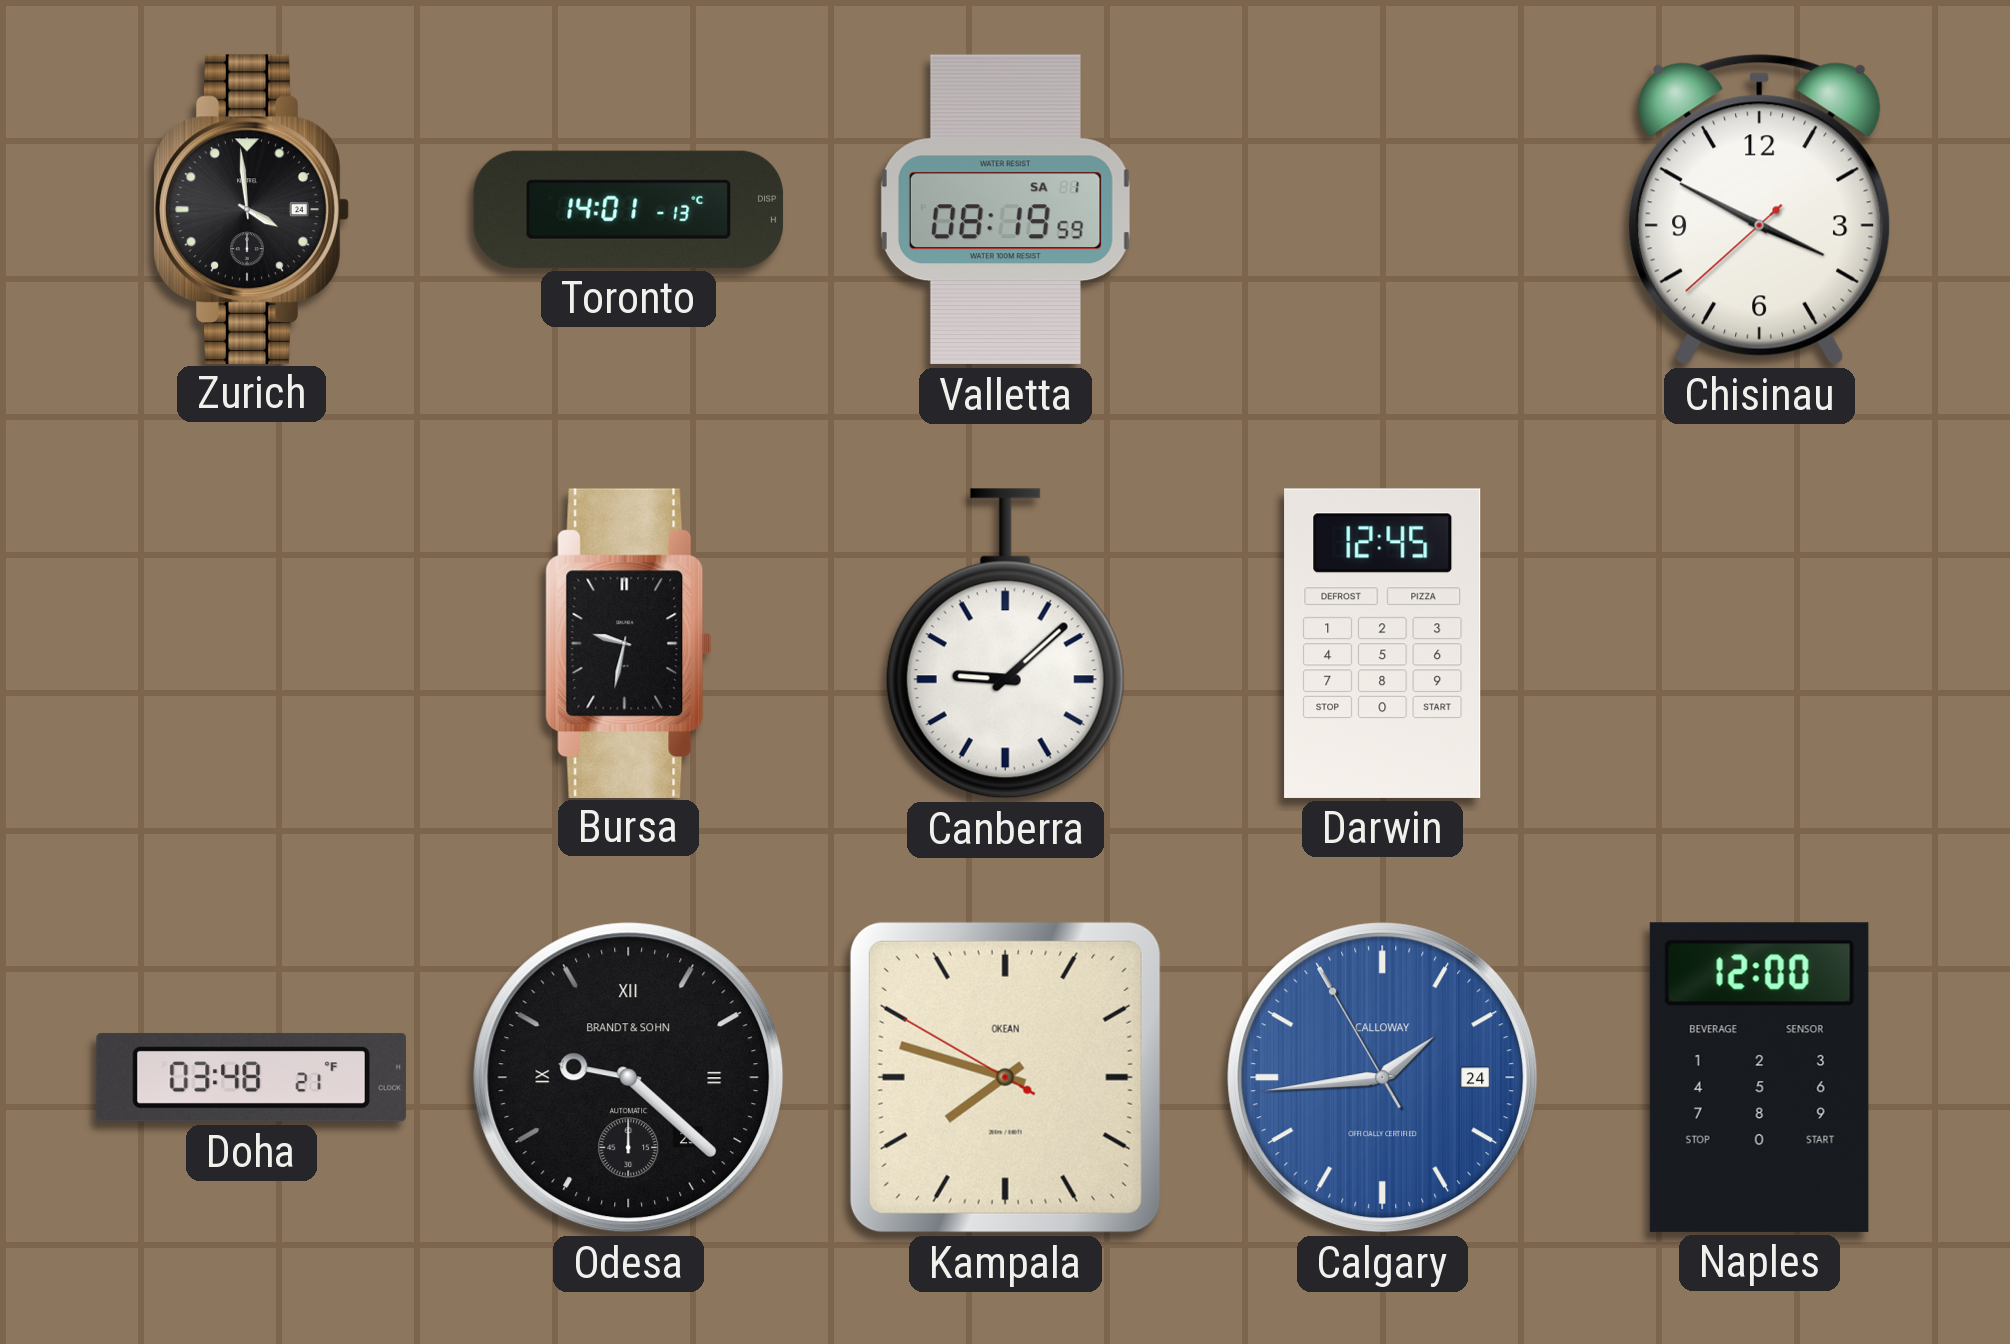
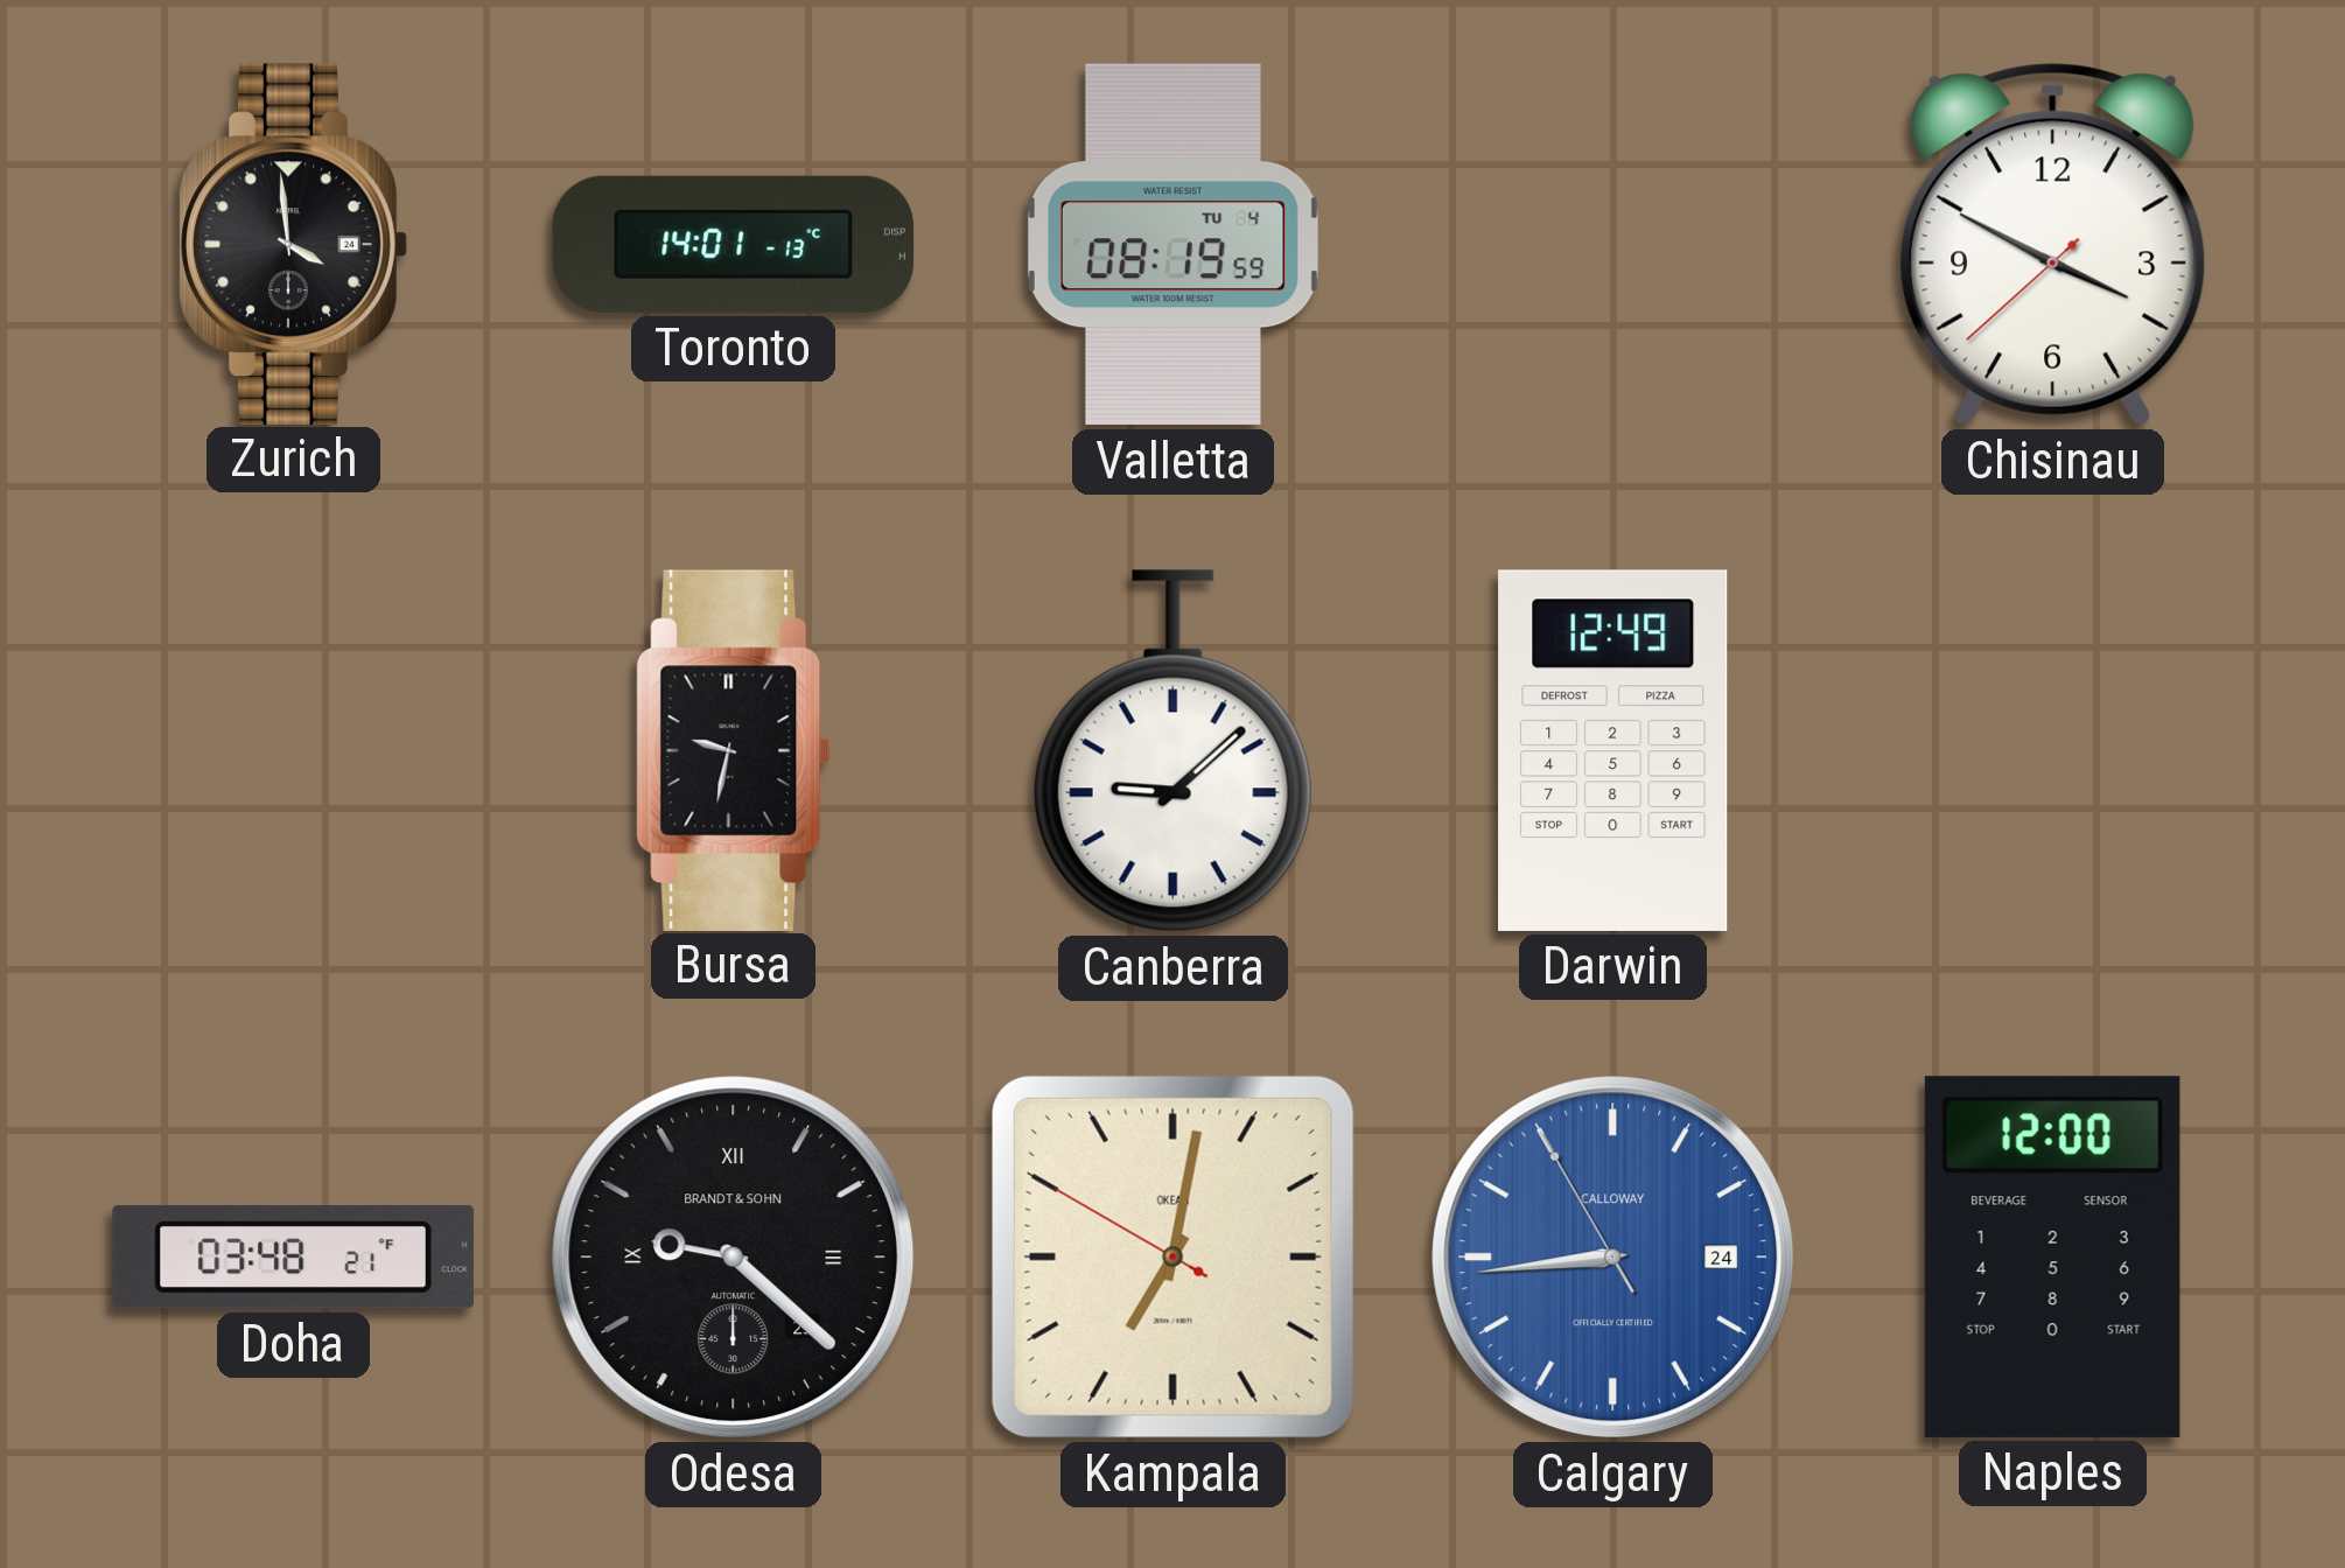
Valletta date: SA 1 -> TU 4 (1172, 245)
Darwin: 12:45 -> 12:49 (1613, 750)
Kampala: 7:47 -> 7:01 (1172, 1256)
Calgary: 1:43 -> 8:43 (1613, 1258)
